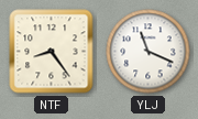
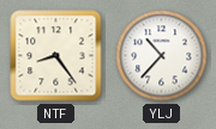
YLJ: 11:19 -> 10:37 (162, 56)
